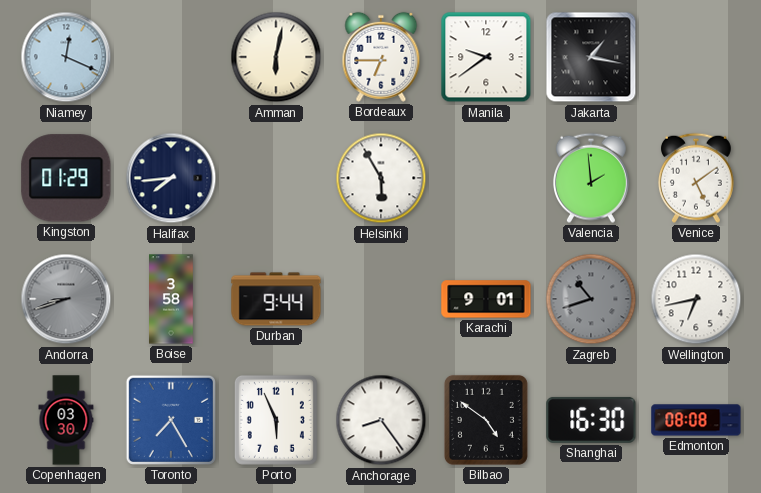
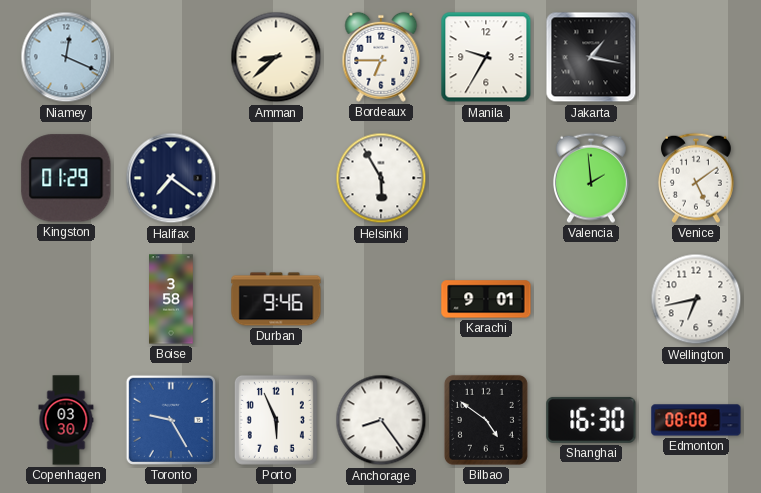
Amman: 6:02 -> 8:38 (276, 57)
Manila: 9:39 -> 9:35 (486, 57)
Halifax: 7:44 -> 7:21 (171, 178)
Andorra: 8:42 -> none (66, 299)
Durban: 9:44 -> 9:46 (276, 299)
Zagreb: 10:42 -> none (591, 299)
Toronto: 7:25 -> 9:25 (171, 420)
